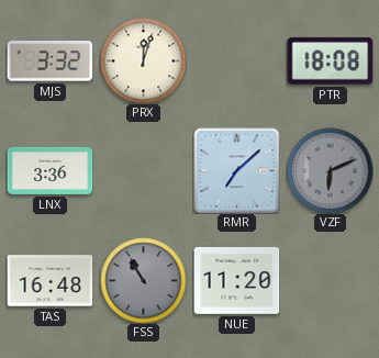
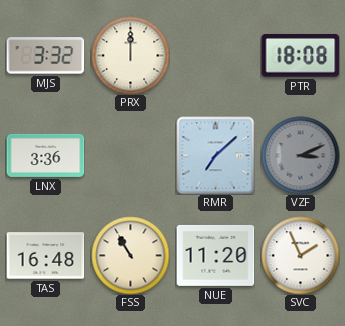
PRX: 12:03 -> 12:00 (130, 55)
VZF: 6:11 -> 3:11 (300, 155)
FSS dial: grey -> cream (130, 255)
SVC: none -> 1:56 (300, 255)
